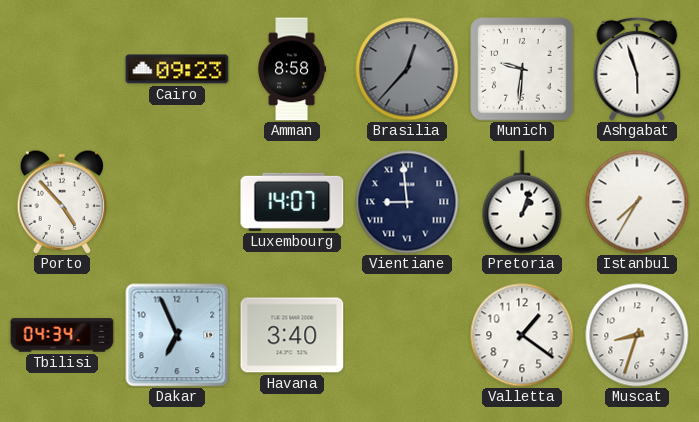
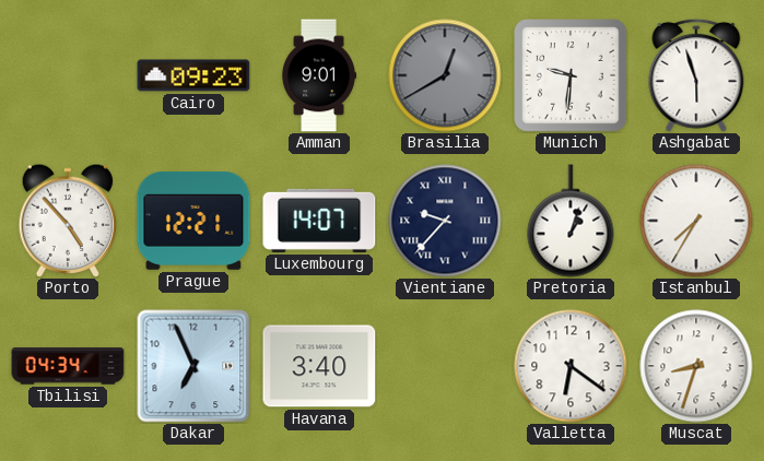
Amman: 8:58 -> 9:01 (320, 75)
Brasilia: 12:37 -> 12:40 (445, 75)
Prague: none -> 12:21 (193, 221)
Vientiane: 8:59 -> 9:37 (445, 221)
Valletta: 1:21 -> 6:21 (571, 366)
